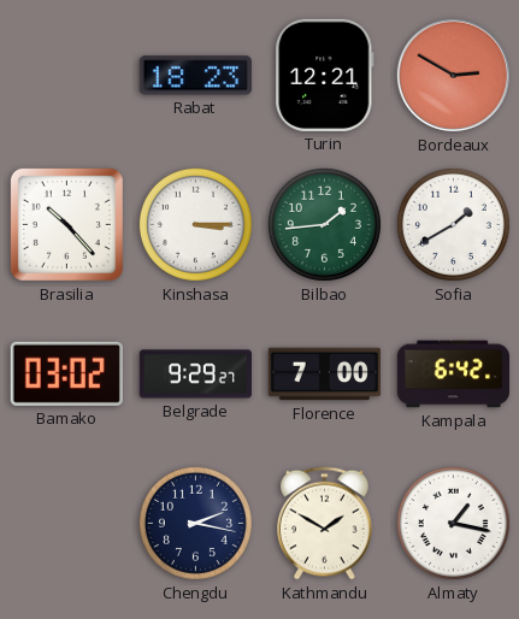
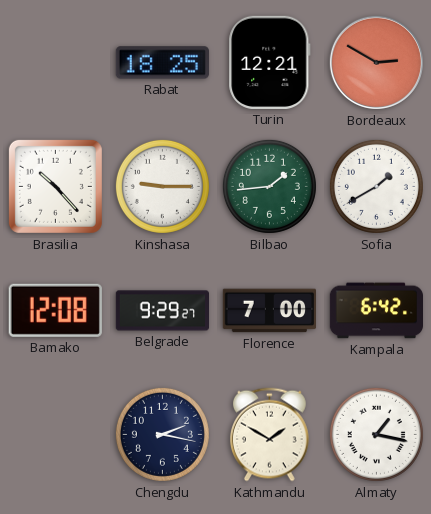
Rabat: 18:23 -> 18:25 (162, 63)
Kinshasa: 3:15 -> 9:15 (162, 186)
Bamako: 03:02 -> 12:08 (55, 310)
